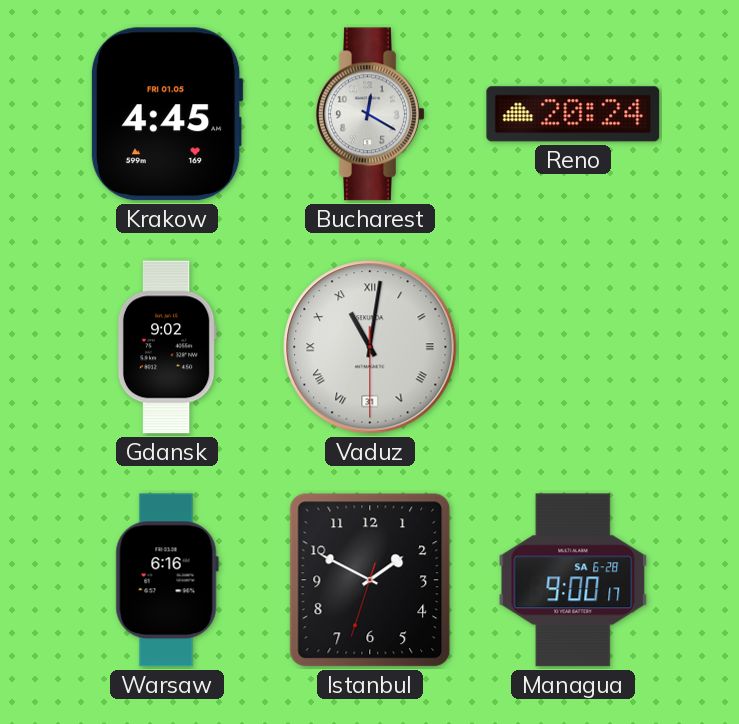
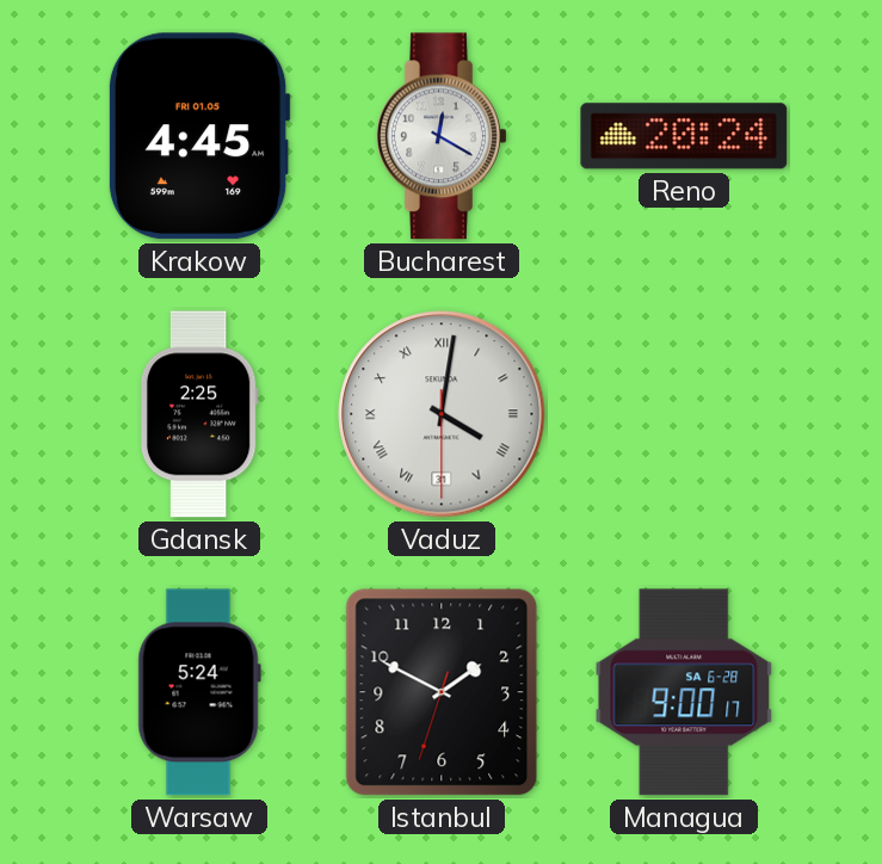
Gdansk: 9:02 -> 2:25 (199, 414)
Vaduz: 11:01 -> 4:01 (442, 414)
Warsaw: 6:16 -> 5:24 (199, 692)
